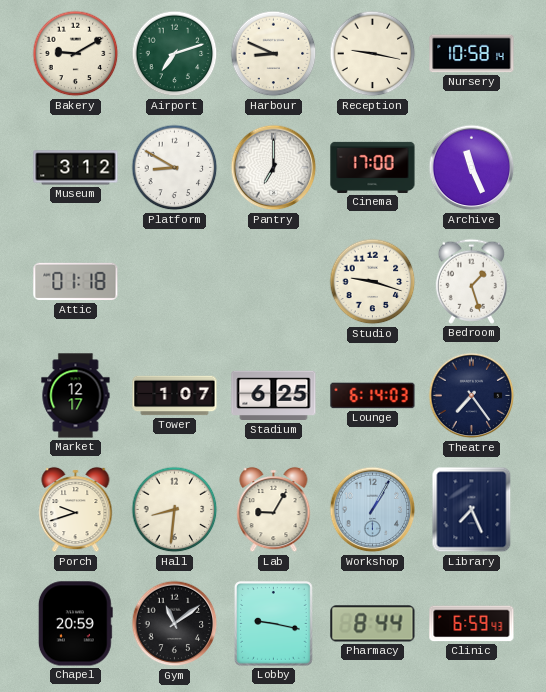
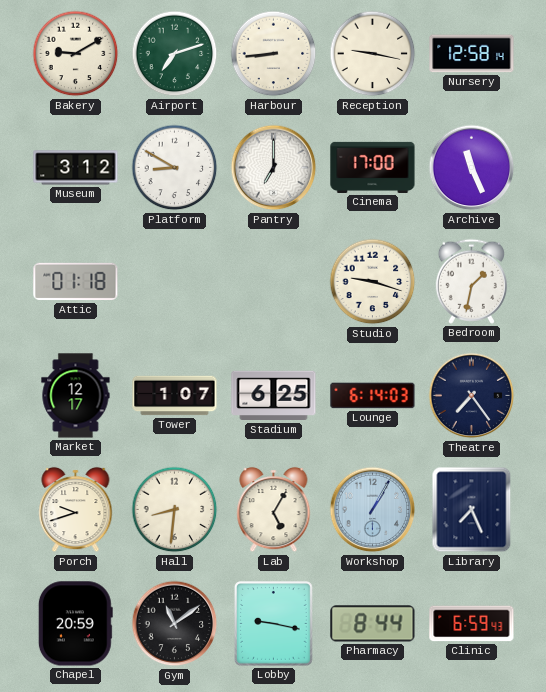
Harbour: 8:49 -> 8:44 (274, 54)
Nursery: 10:58 -> 12:58 (472, 54)
Bedroom: 1:27 -> 1:32 (471, 281)
Lab: 9:05 -> 5:05 (274, 510)
